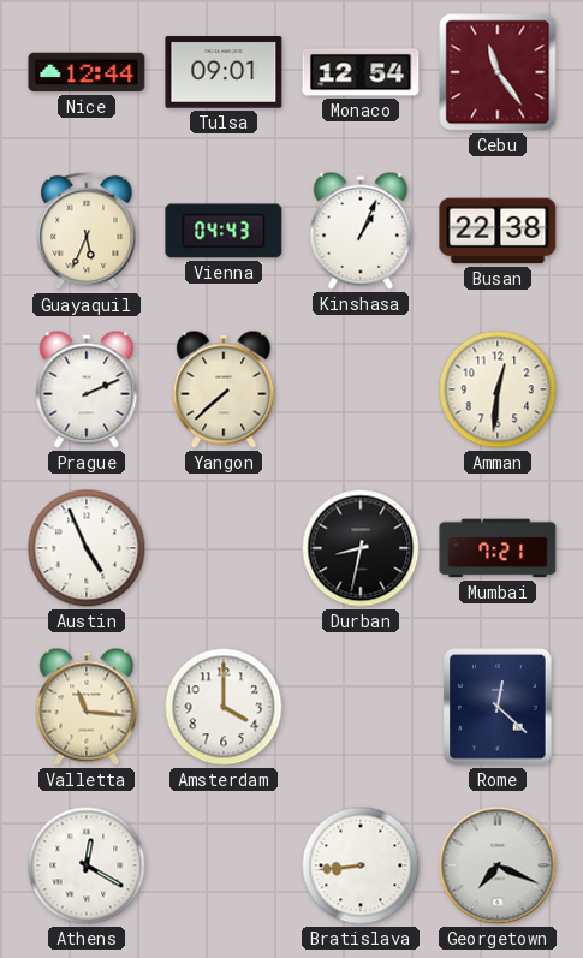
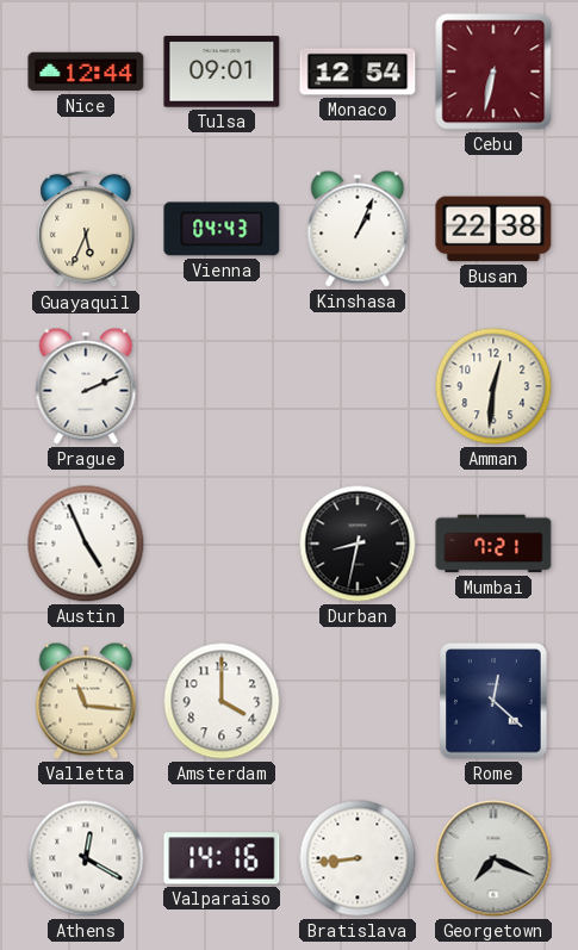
Cebu: 11:24 -> 6:32 (493, 72)
Yangon: 7:38 -> none (224, 389)
Valparaiso: none -> 14:16 (222, 858)
